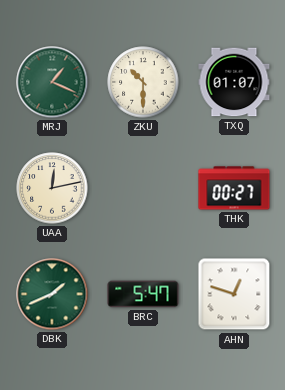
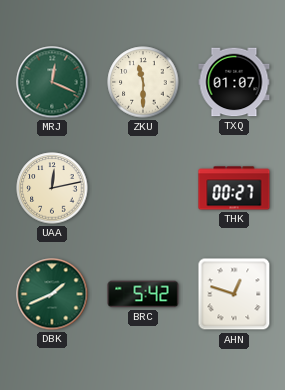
MRJ: 1:19 -> 12:19 (52, 82)
ZKU: 10:30 -> 11:30 (143, 82)
BRC: 5:47 -> 5:42 (143, 294)
